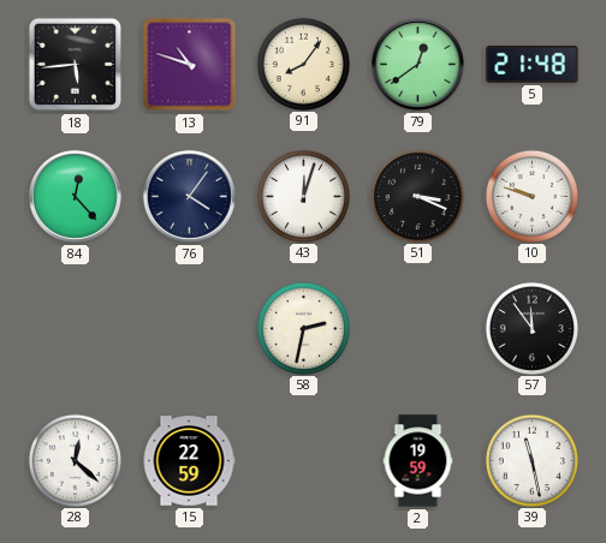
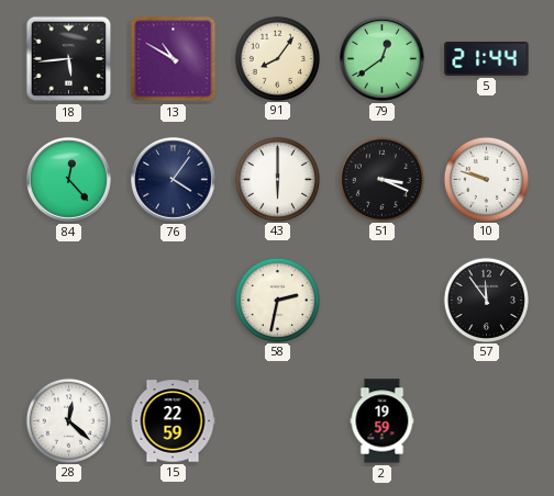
13: 10:48 -> 10:50 (174, 59)
5: 21:48 -> 21:44 (487, 59)
43: 12:03 -> 6:00 (277, 179)
39: 11:28 -> none (531, 460)
